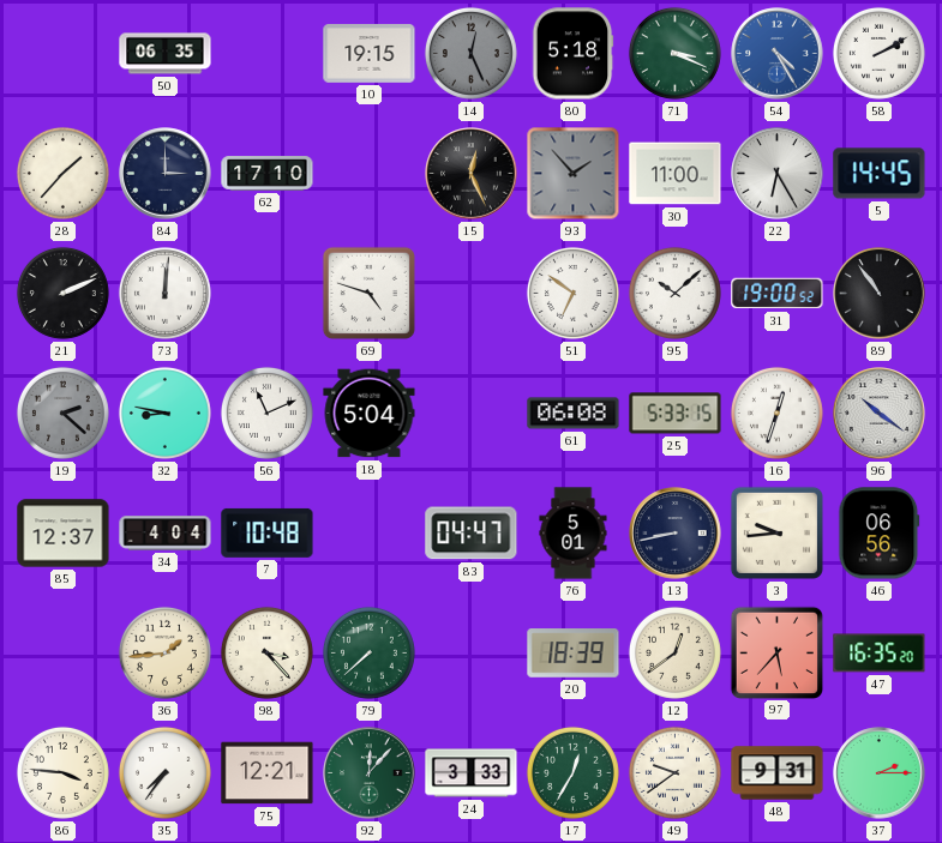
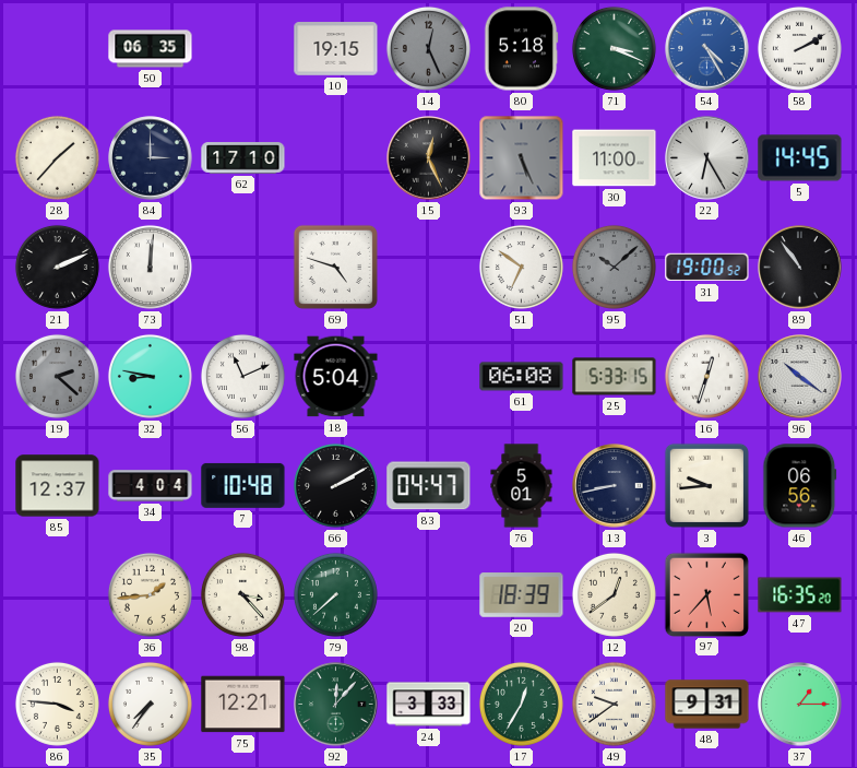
93: 1:53 -> 5:26 (522, 158)
95 dial: white -> grey (614, 267)
66: none -> 2:10 (335, 485)
37: 2:15 -> 1:15 (800, 705)
